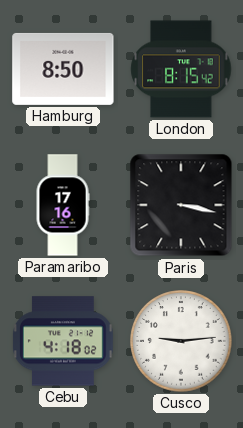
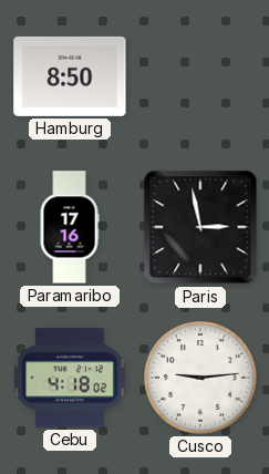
London: 8:15 -> none (181, 69)
Paris: 3:17 -> 2:58 (200, 227)
